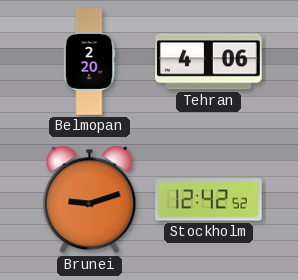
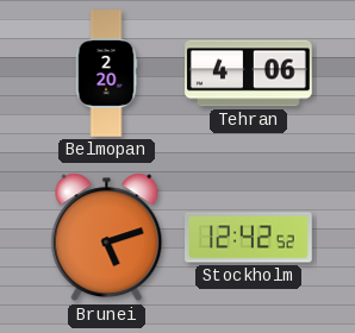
Brunei: 9:12 -> 5:12 (107, 238)
